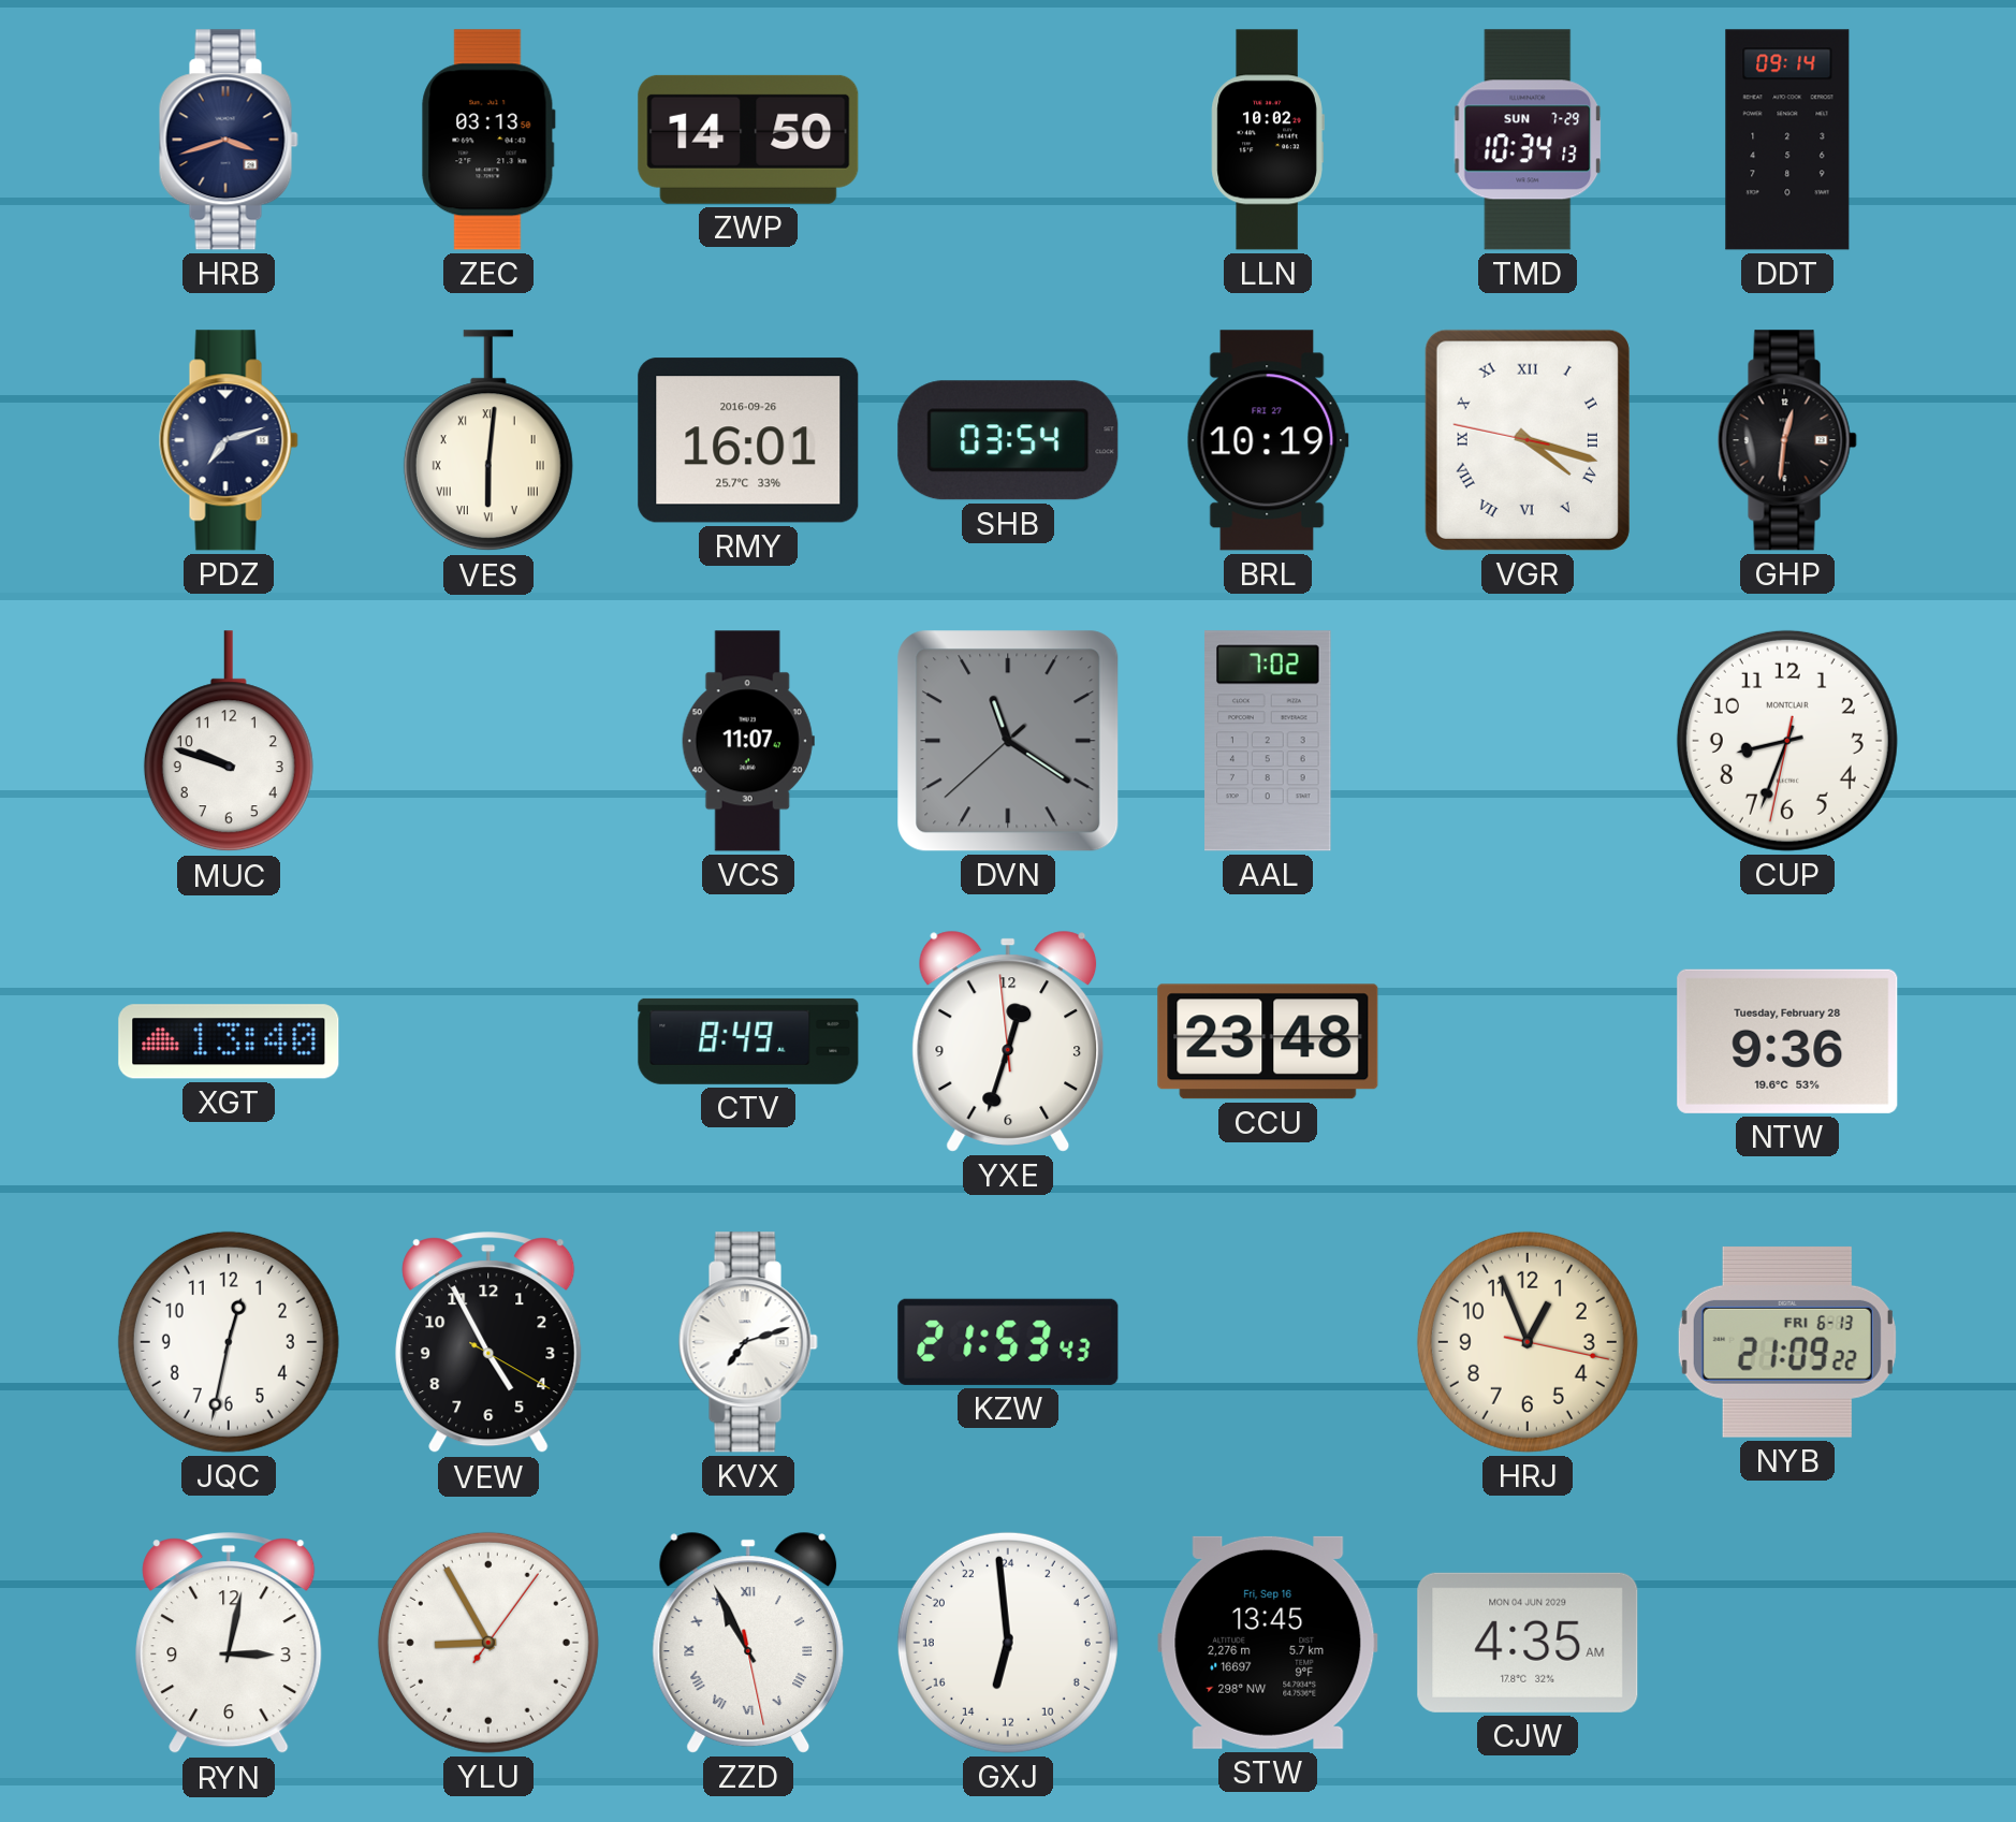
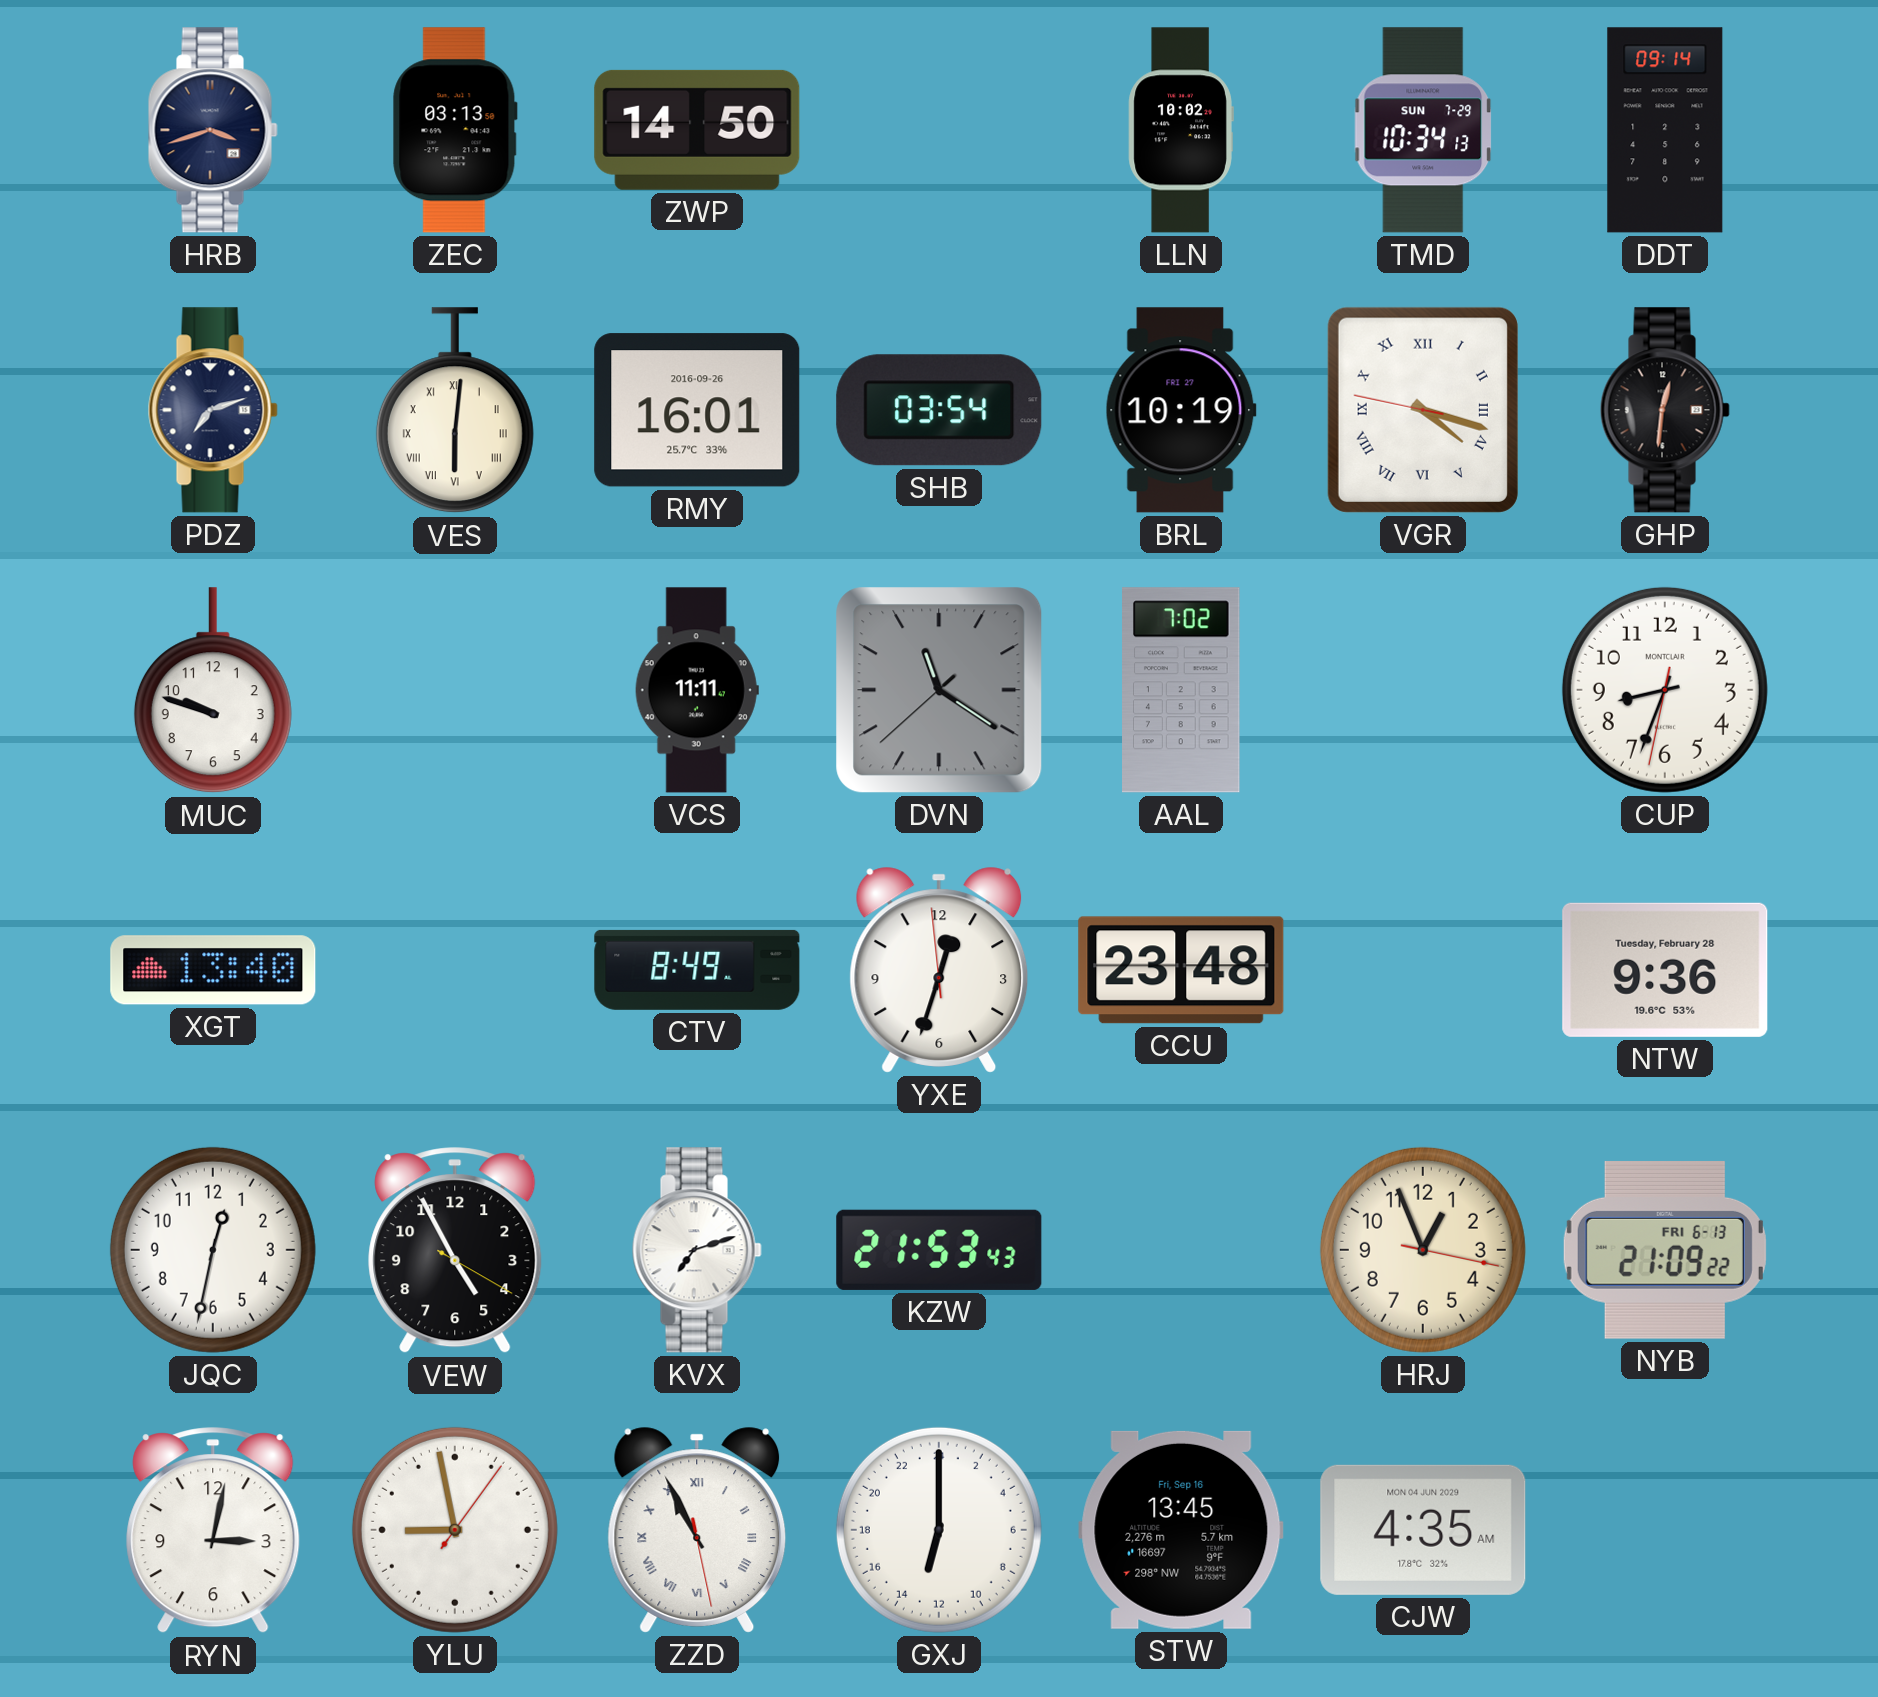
VCS: 11:07 -> 11:11 (697, 690)
YLU: 8:55 -> 8:58 (455, 1530)
GXJ: 12:59 -> 13:00 (939, 1530)
